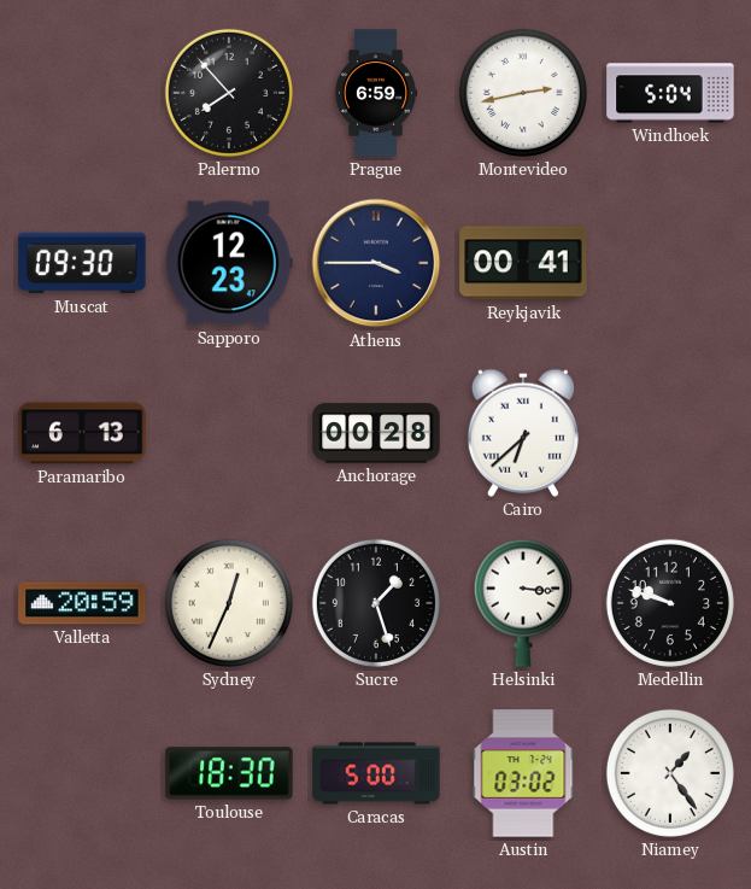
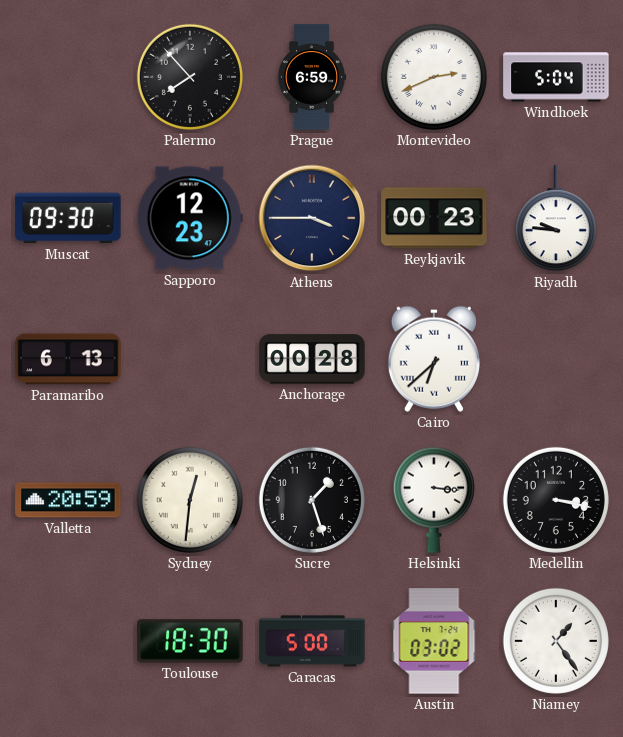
Montevideo: 2:43 -> 2:41 (434, 77)
Reykjavik: 00:41 -> 00:23 (434, 218)
Riyadh: none -> 9:46 (556, 219)
Sydney: 12:34 -> 12:31 (190, 500)
Medellin: 9:48 -> 3:17 (556, 500)
